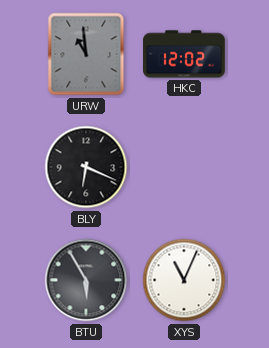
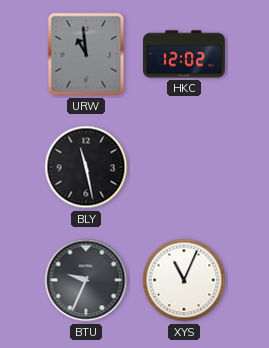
BLY: 6:19 -> 11:28 (86, 167)
BTU: 5:55 -> 9:34 (86, 280)
